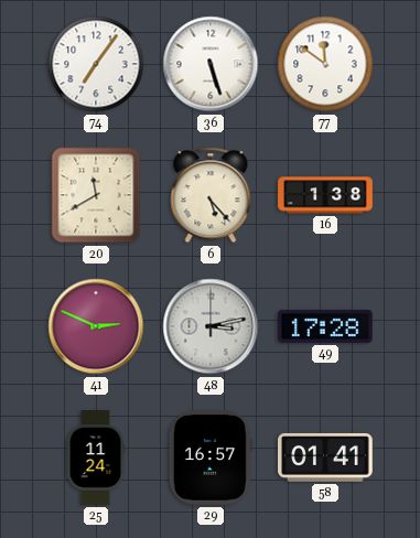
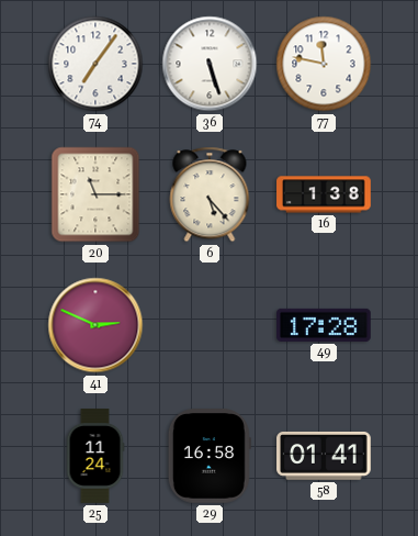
77: 11:51 -> 11:47 (324, 64)
20: 11:40 -> 11:15 (95, 194)
48: 3:13 -> none (211, 326)
29: 16:57 -> 16:58 (210, 457)
